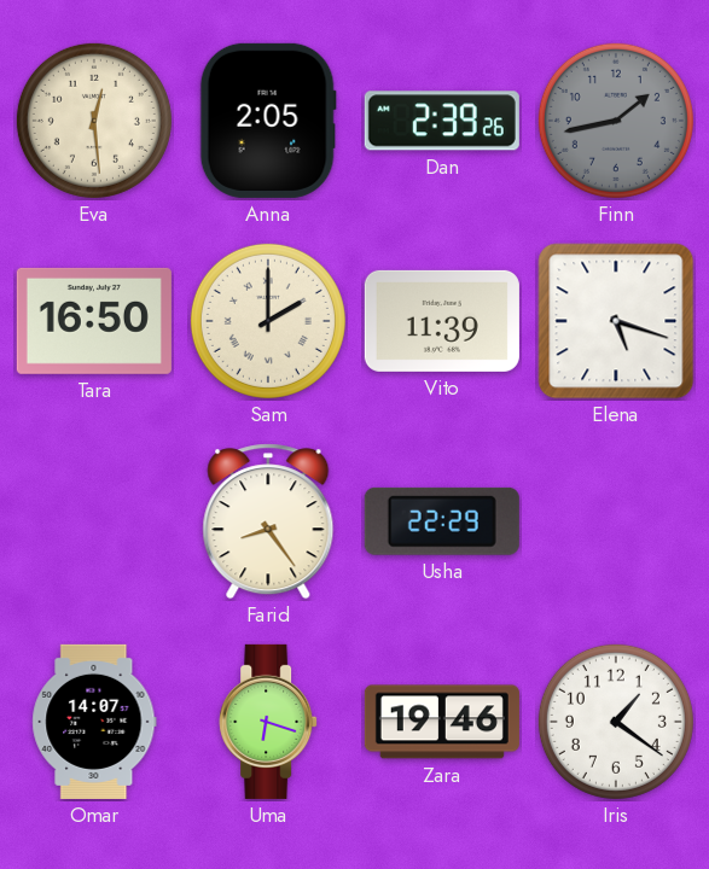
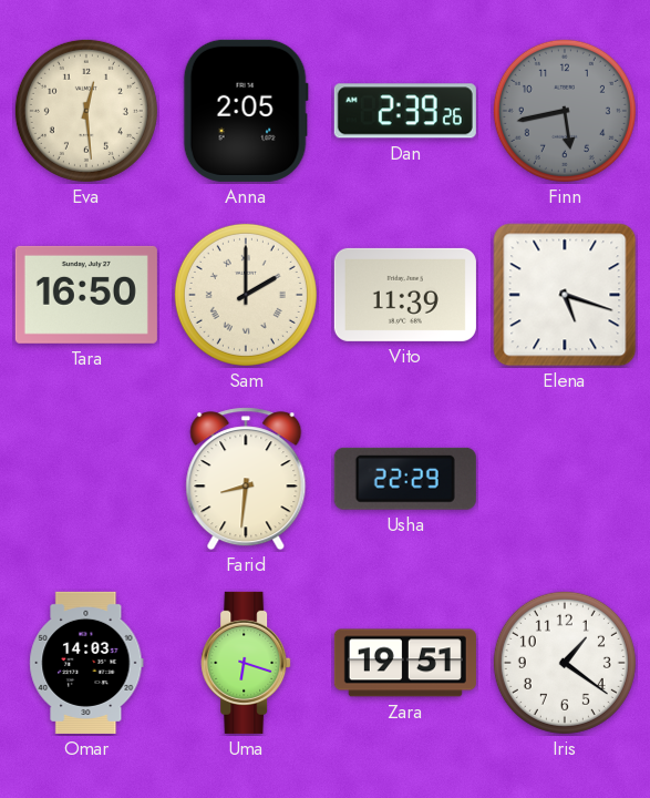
Finn: 1:43 -> 5:43 (565, 111)
Farid: 8:24 -> 8:31 (246, 479)
Omar: 14:07 -> 14:03 (86, 663)
Zara: 19:46 -> 19:51 (405, 663)
